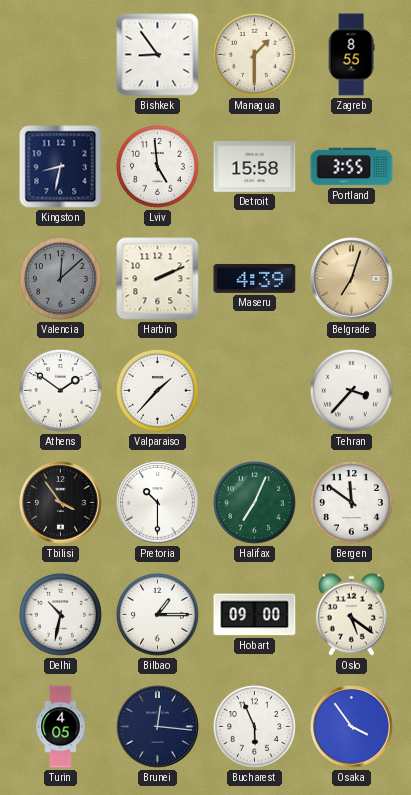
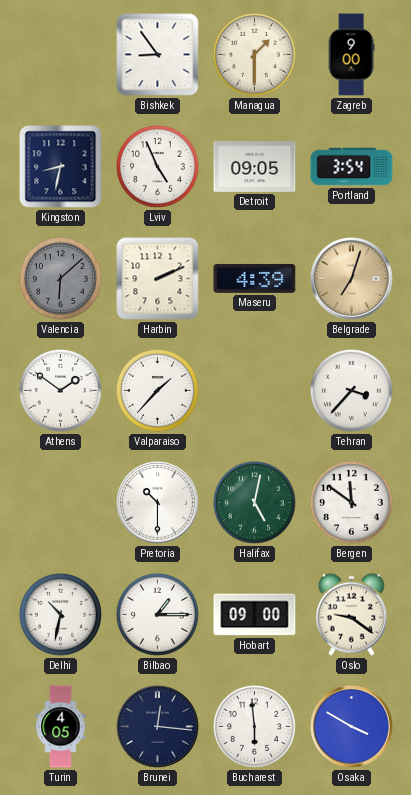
Zagreb: 8:55 -> 9:00 (351, 55)
Lviv: 4:59 -> 4:56 (157, 166)
Detroit: 15:58 -> 09:05 (255, 167)
Portland: 3:55 -> 3:54 (352, 167)
Valencia: 12:08 -> 6:08 (60, 278)
Tbilisi: 3:54 -> none (61, 503)
Halifax: 7:04 -> 5:02 (254, 502)
Oslo: 5:21 -> 9:21 (351, 614)
Bucharest: 5:56 -> 5:59 (254, 726)
Osaka: 3:54 -> 3:50 (352, 727)
